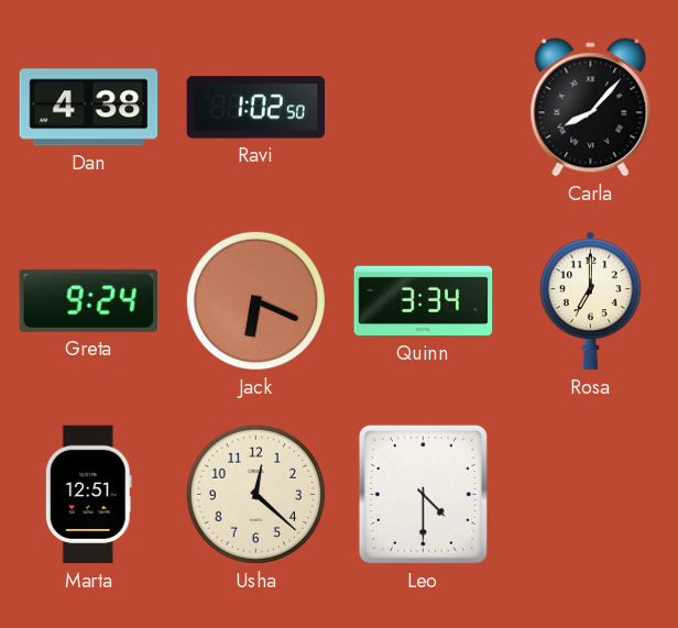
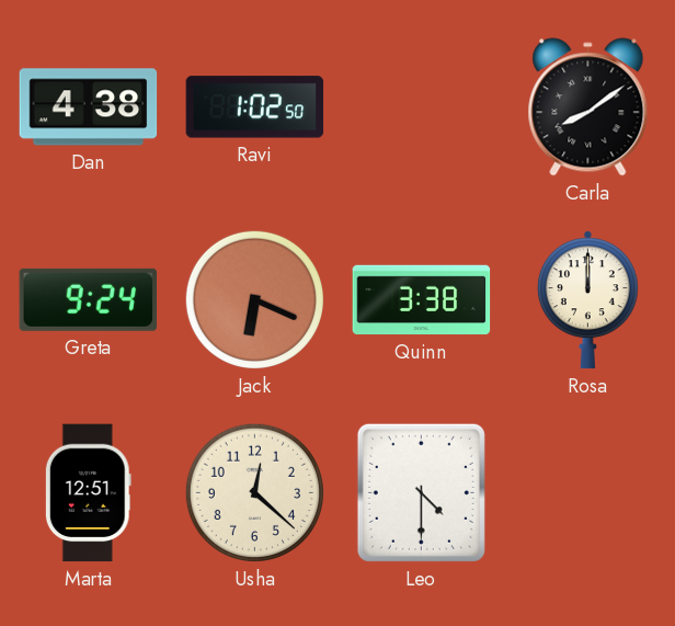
Carla: 8:07 -> 8:09 (588, 107)
Quinn: 3:34 -> 3:38 (422, 300)
Rosa: 7:00 -> 12:00 (587, 300)
